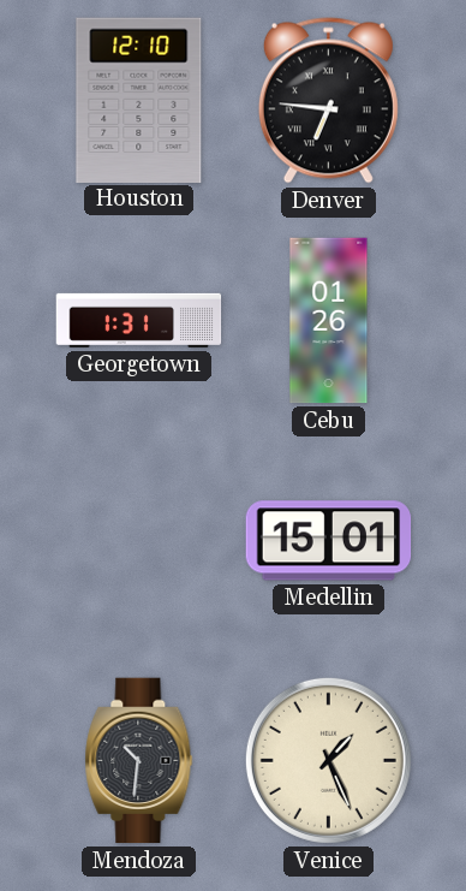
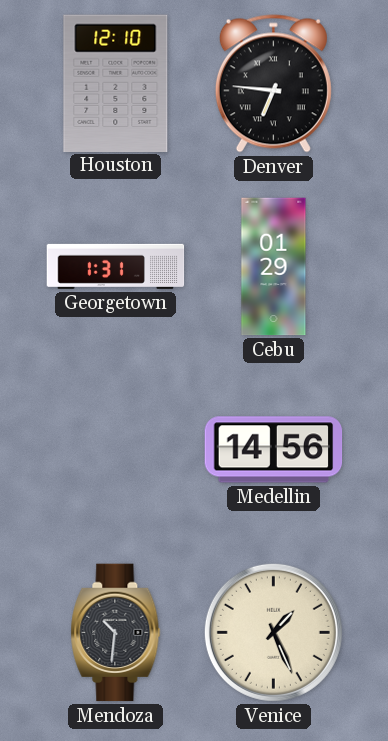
Cebu: 01:26 -> 01:29 (274, 267)
Medellin: 15:01 -> 14:56 (274, 450)
